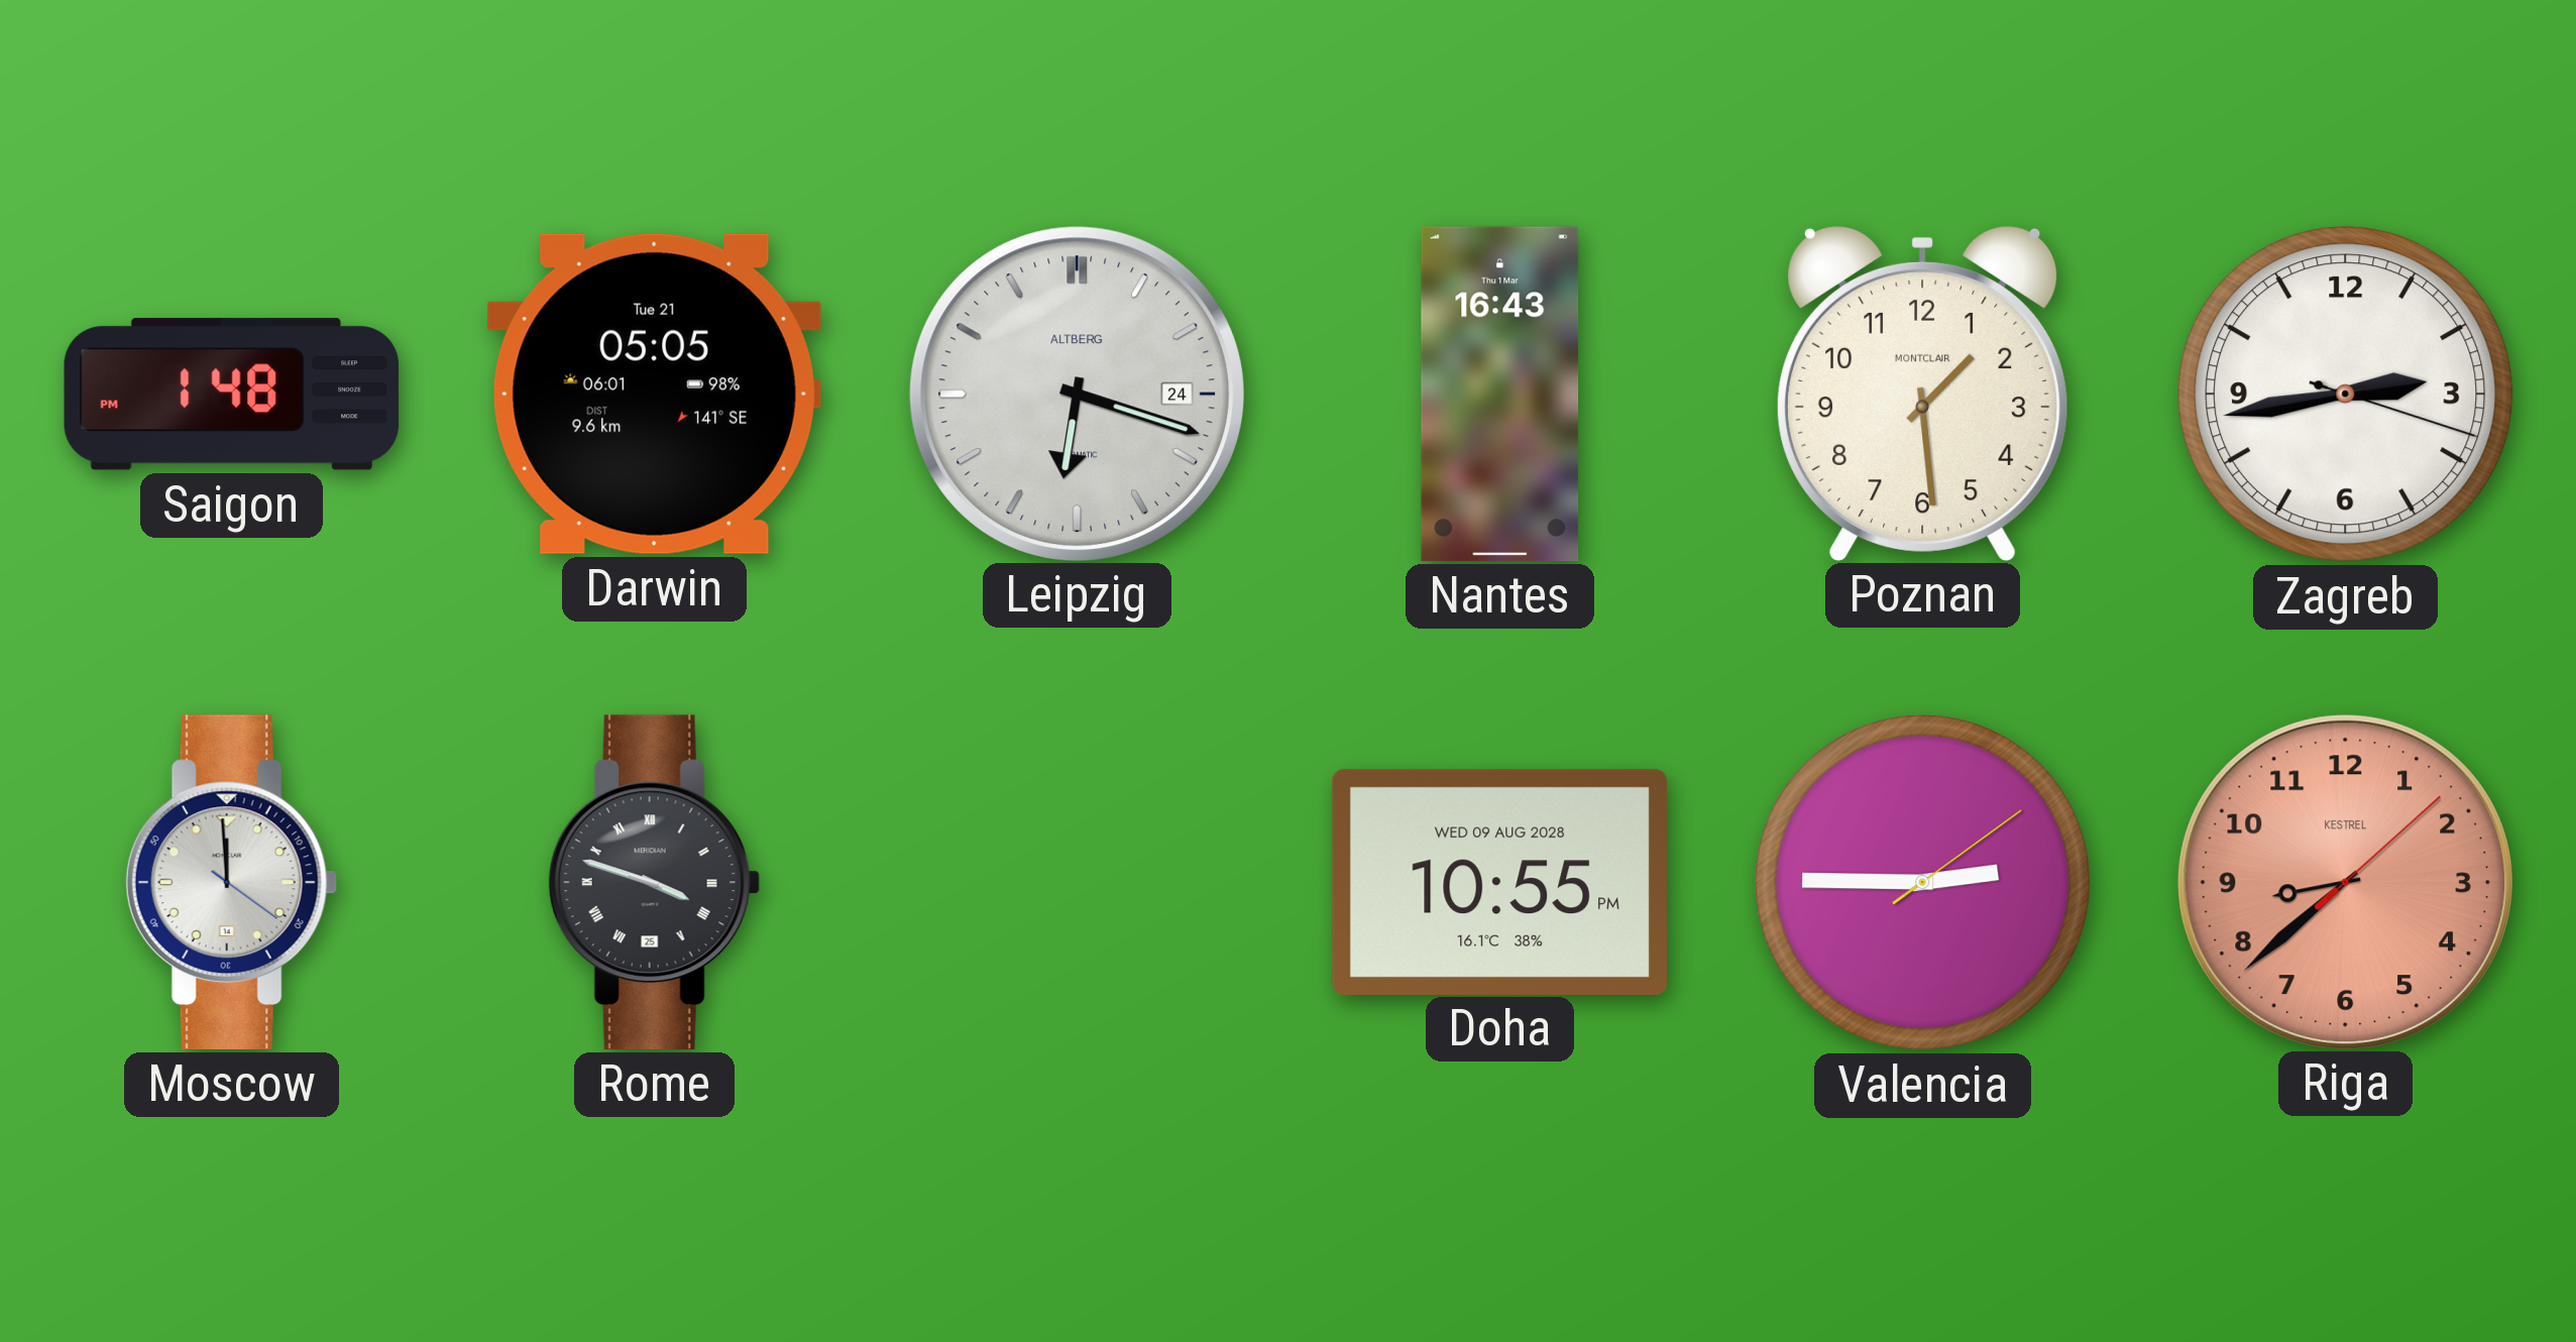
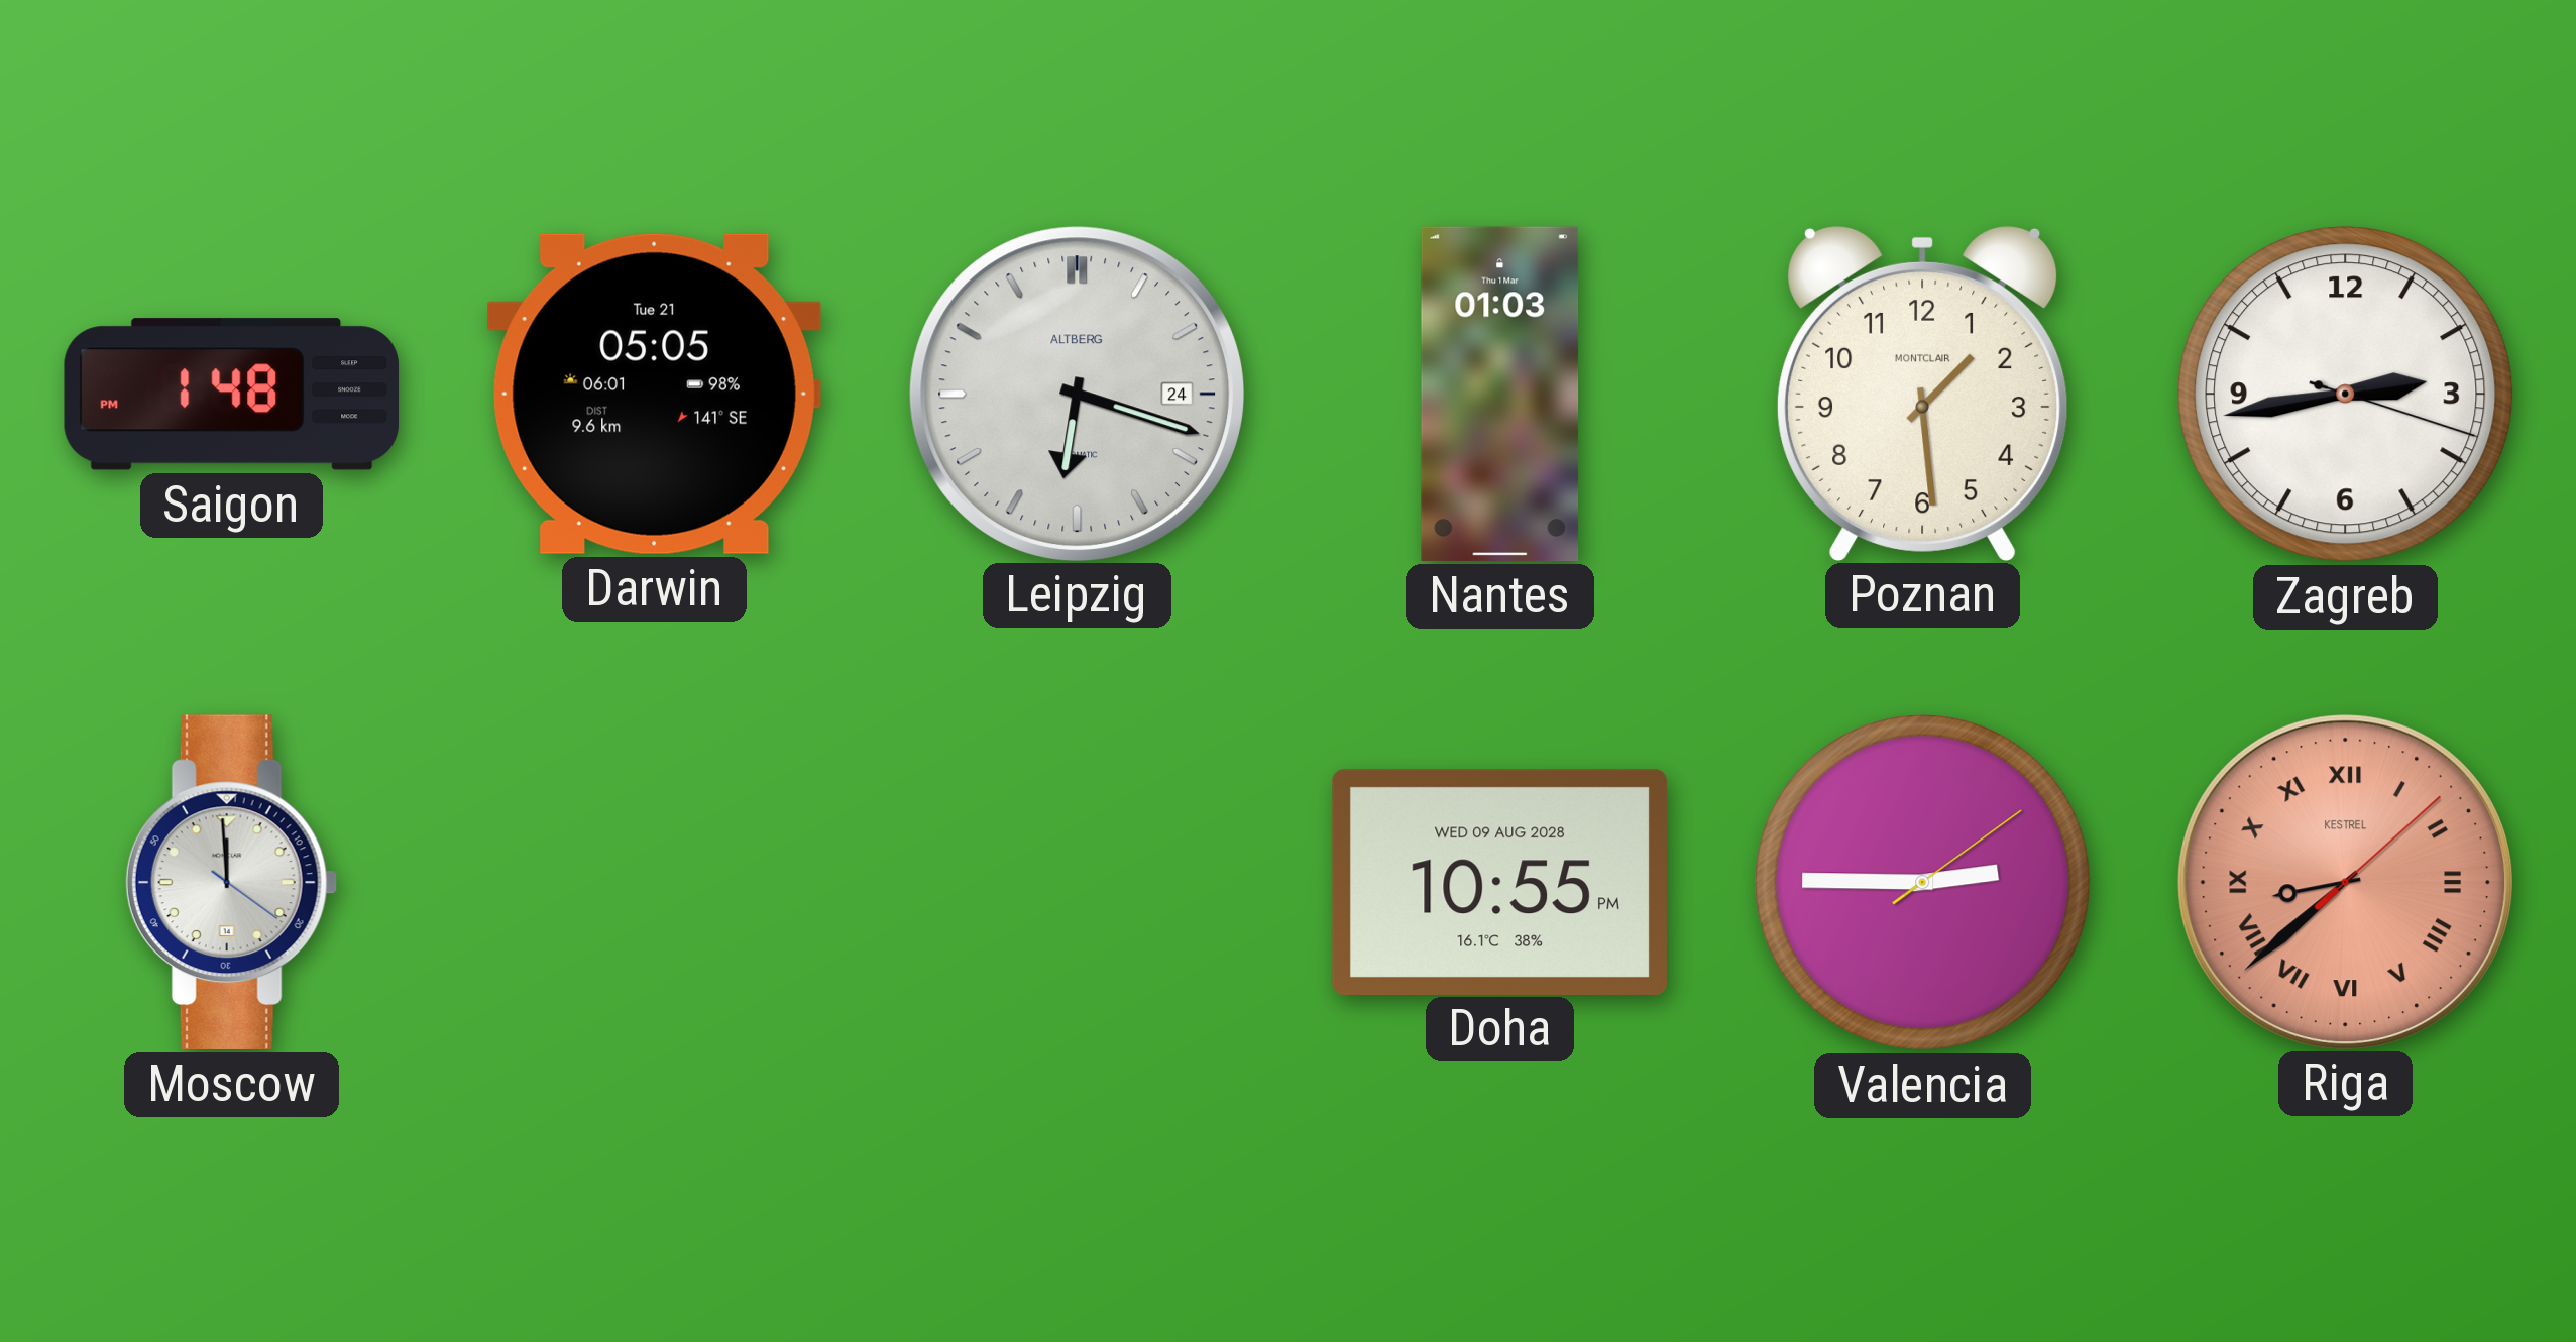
Nantes: 16:43 -> 01:03 (1500, 394)
Rome: 3:48 -> none (654, 882)
Riga numerals: Arabic -> Roman (2345, 882)
